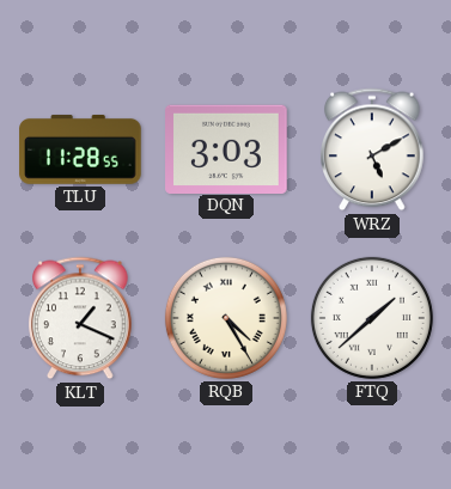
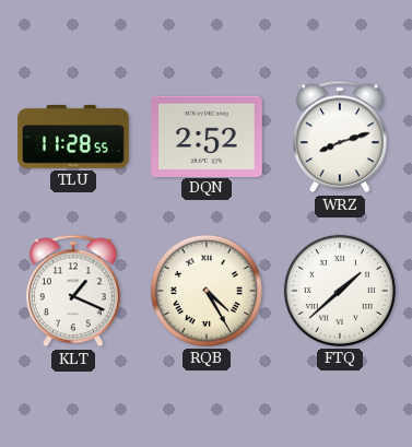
DQN: 3:03 -> 2:52 (207, 136)
WRZ: 5:10 -> 8:12 (340, 137)
